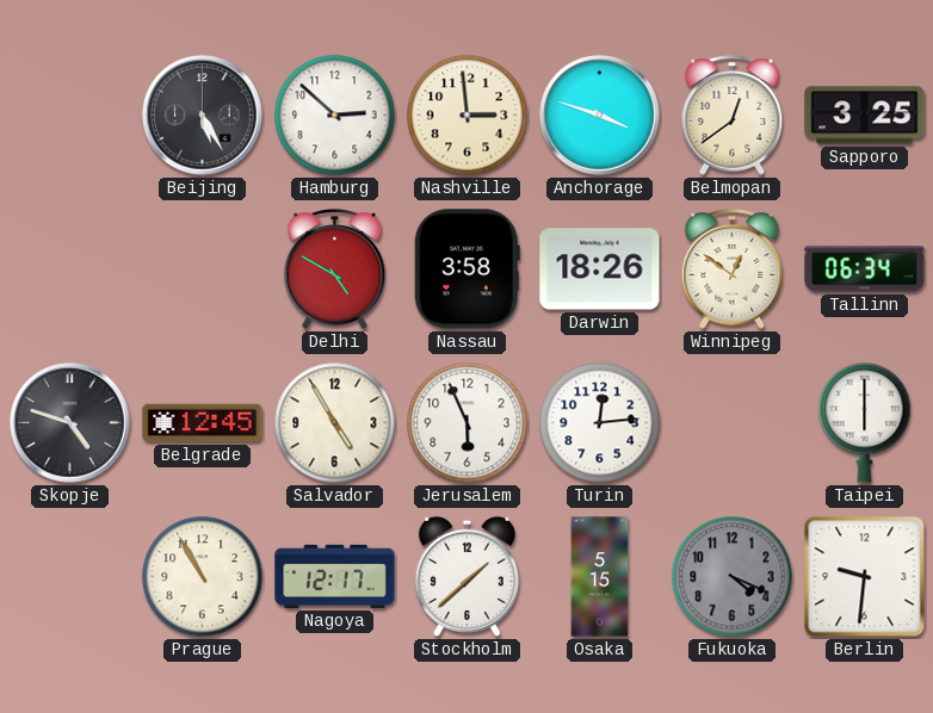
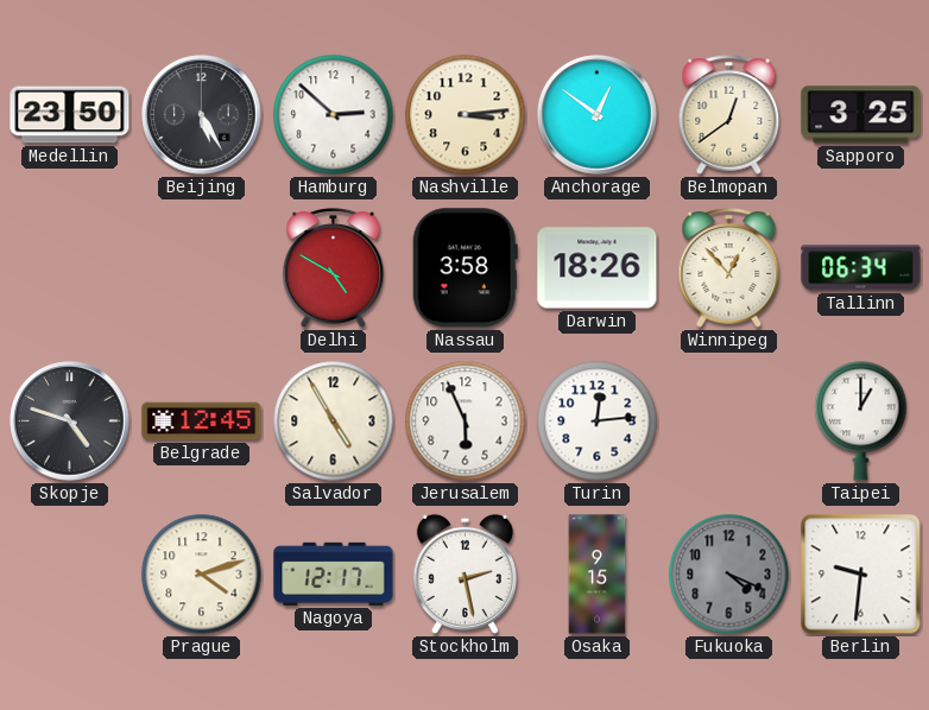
Medellin: none -> 23:50 (70, 115)
Nashville: 2:59 -> 3:14 (466, 115)
Anchorage: 3:48 -> 12:51 (598, 115)
Winnipeg: 12:51 -> 12:53 (729, 268)
Taipei: 6:00 -> 1:00 (861, 421)
Prague: 10:55 -> 4:12 (202, 575)
Stockholm: 1:38 -> 2:28 (464, 573)
Osaka: 5:15 -> 9:15 (598, 575)
